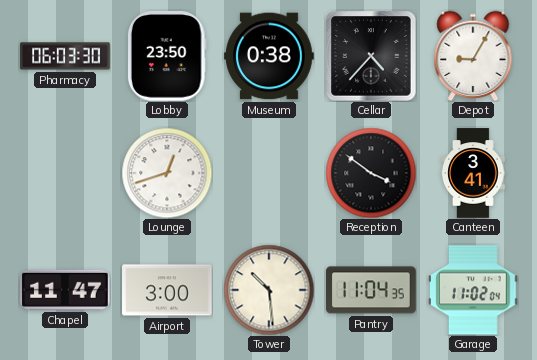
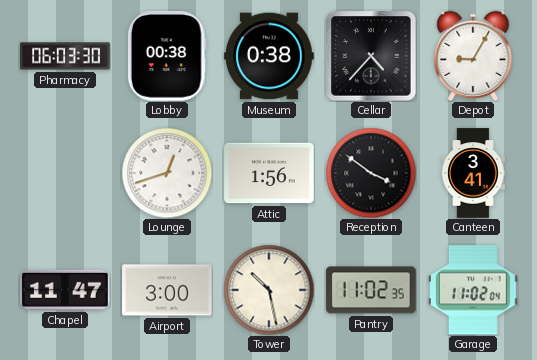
Lobby: 23:50 -> 00:38 (167, 57)
Attic: none -> 1:56 (269, 173)
Tower: 10:29 -> 10:28 (269, 290)
Pantry: 11:04 -> 11:02 (371, 290)
